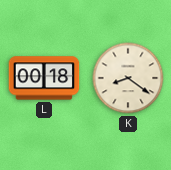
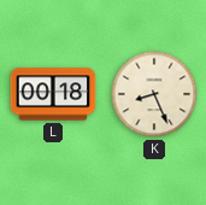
K: 8:21 -> 8:26 (154, 94)
